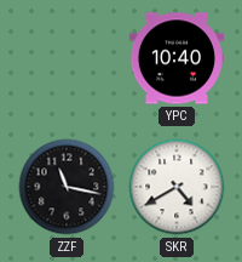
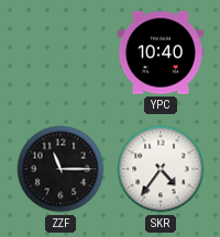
ZZF: 11:17 -> 11:15 (61, 169)
SKR: 4:40 -> 4:36 (161, 169)
